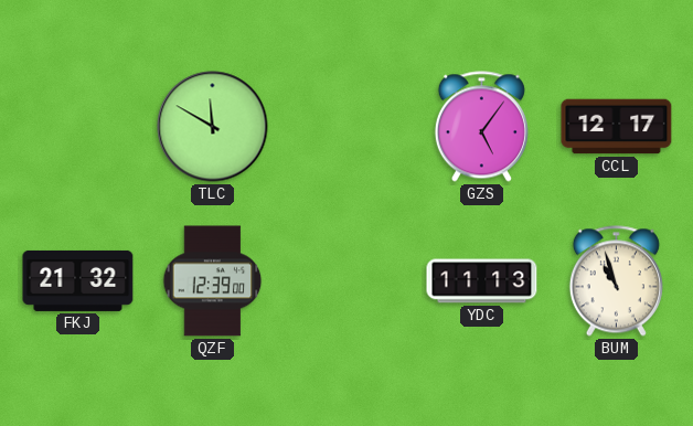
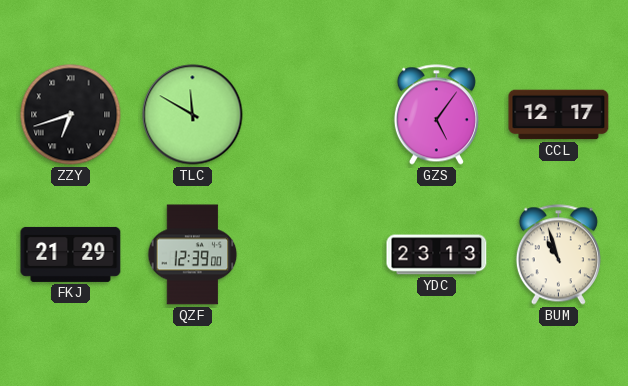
ZZY: none -> 6:42 (71, 115)
FKJ: 21:32 -> 21:29 (71, 254)
YDC: 11:13 -> 23:13 (437, 255)
